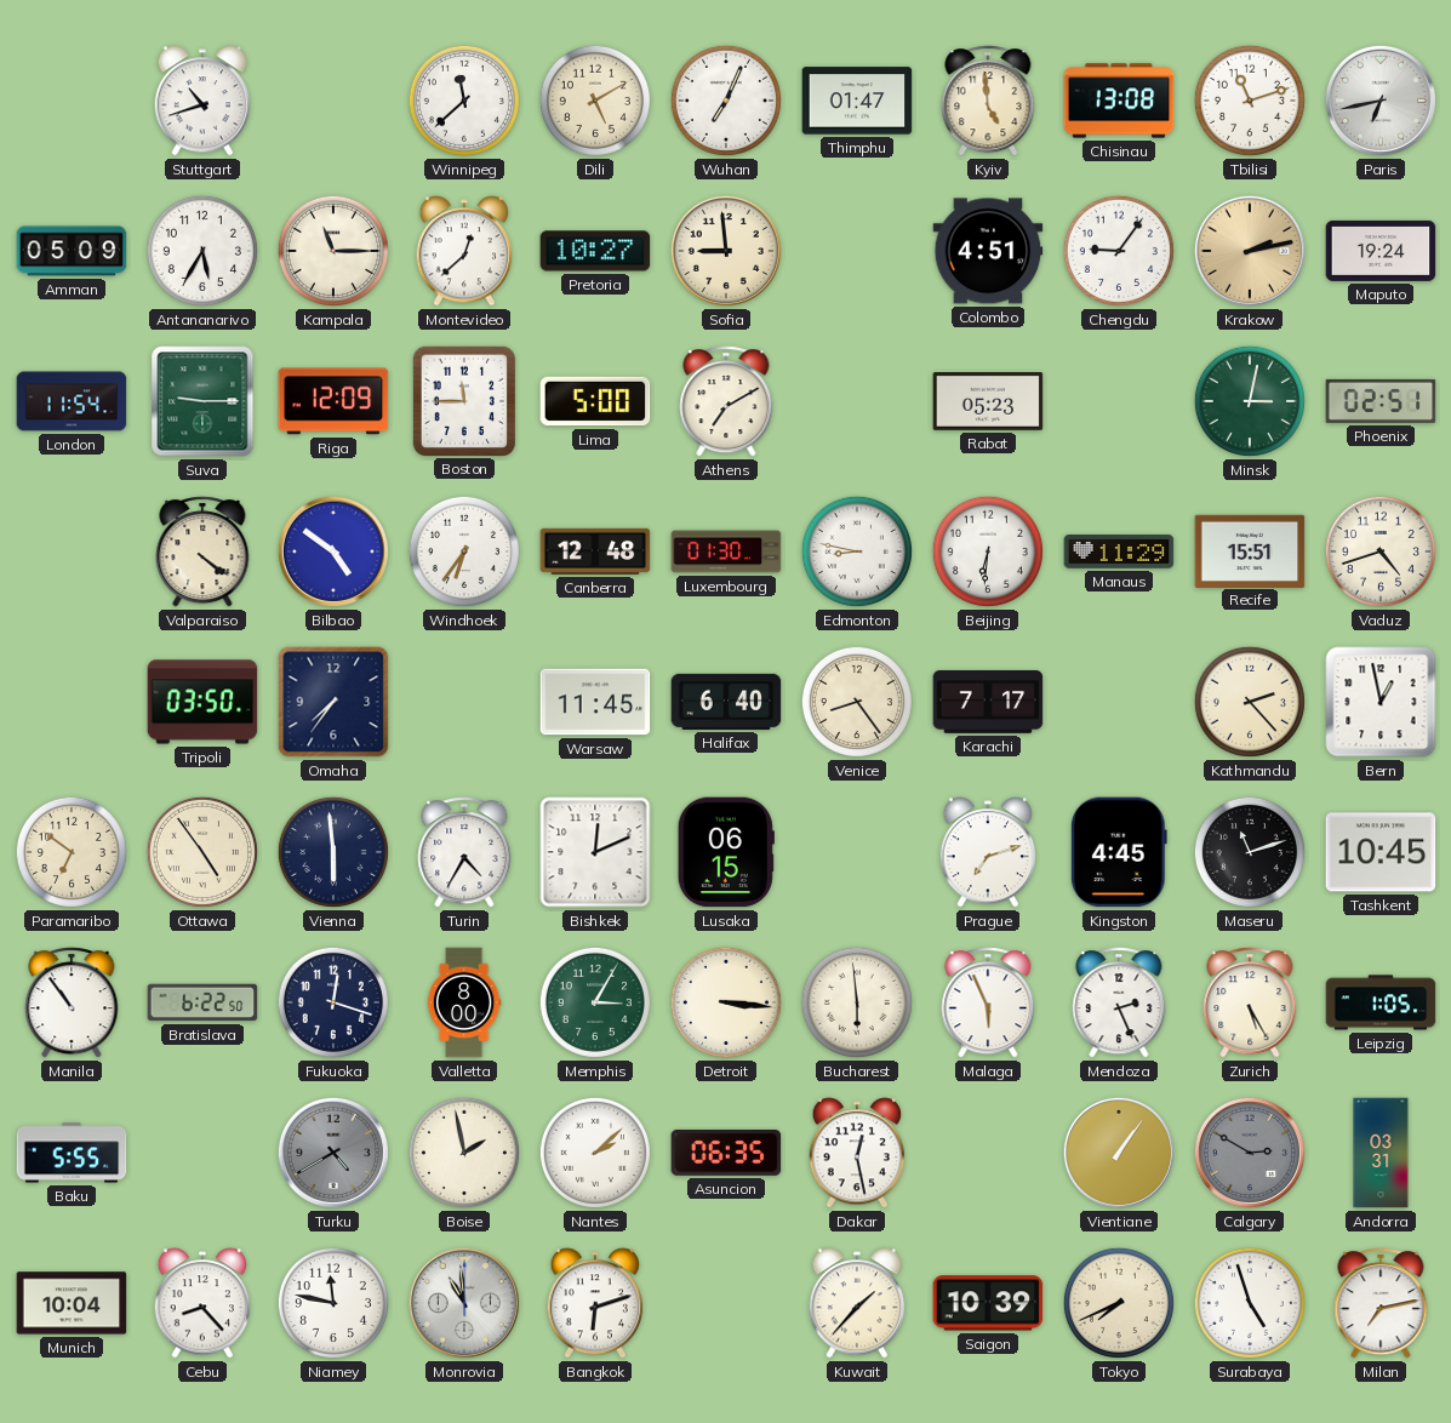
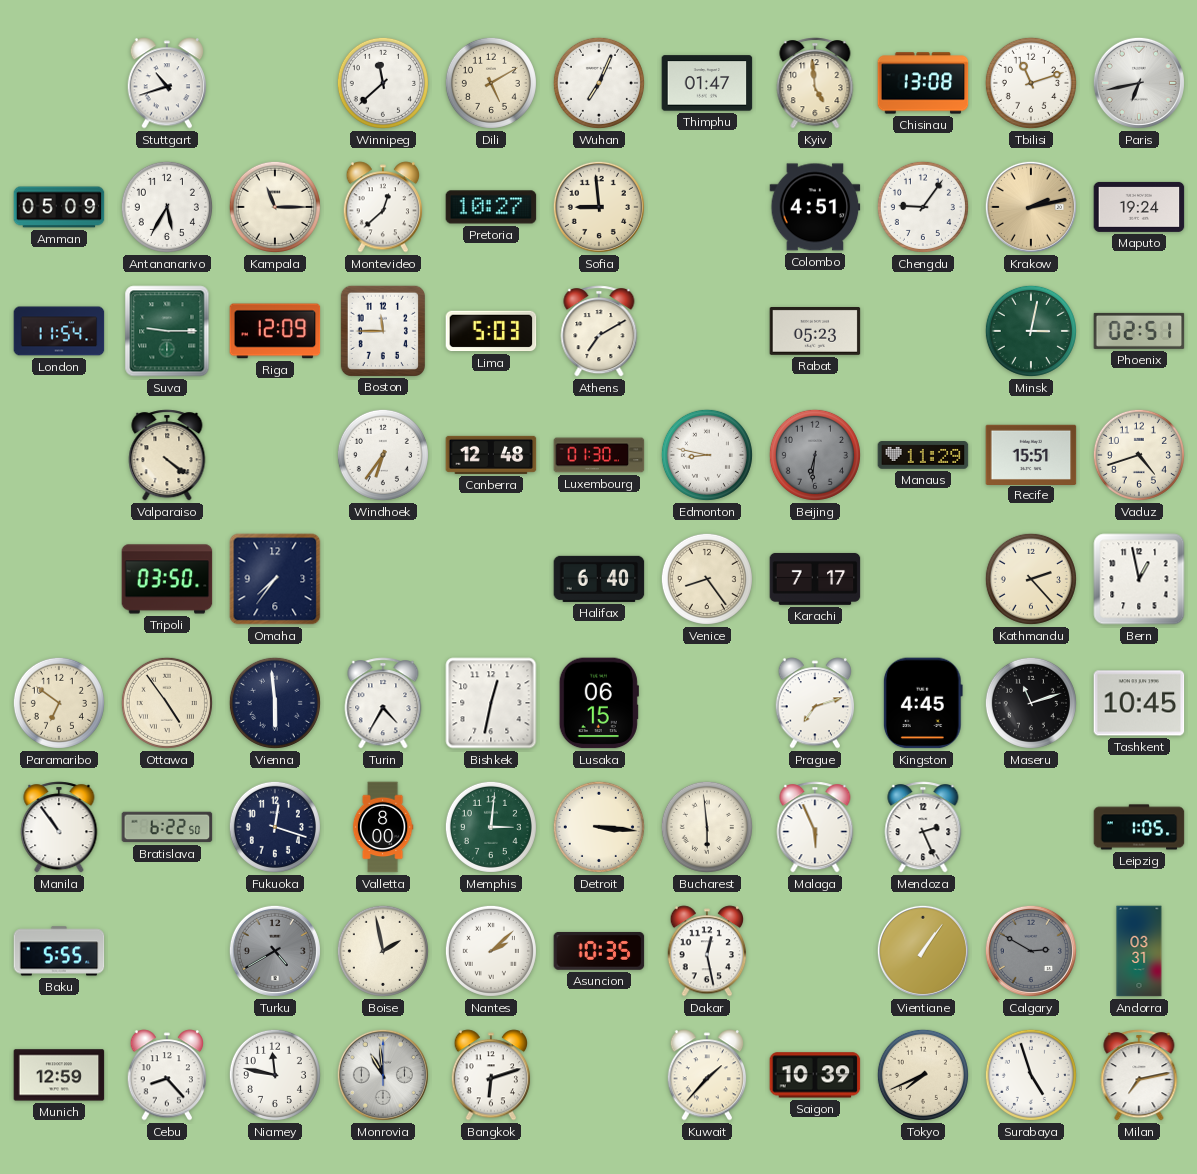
Lima: 5:00 -> 5:03 (491, 331)
Bilbao: 4:51 -> none (333, 552)
Beijing dial: white -> grey (815, 455)
Warsaw: 11:45 -> none (595, 702)
Bishkek: 12:11 -> 12:32 (491, 703)
Memphis: 3:05 -> 3:01 (491, 827)
Zurich: 5:25 -> none (1250, 1002)
Asuncion: 06:35 -> 10:35 (599, 951)
Munich: 10:04 -> 12:59 (59, 1075)
